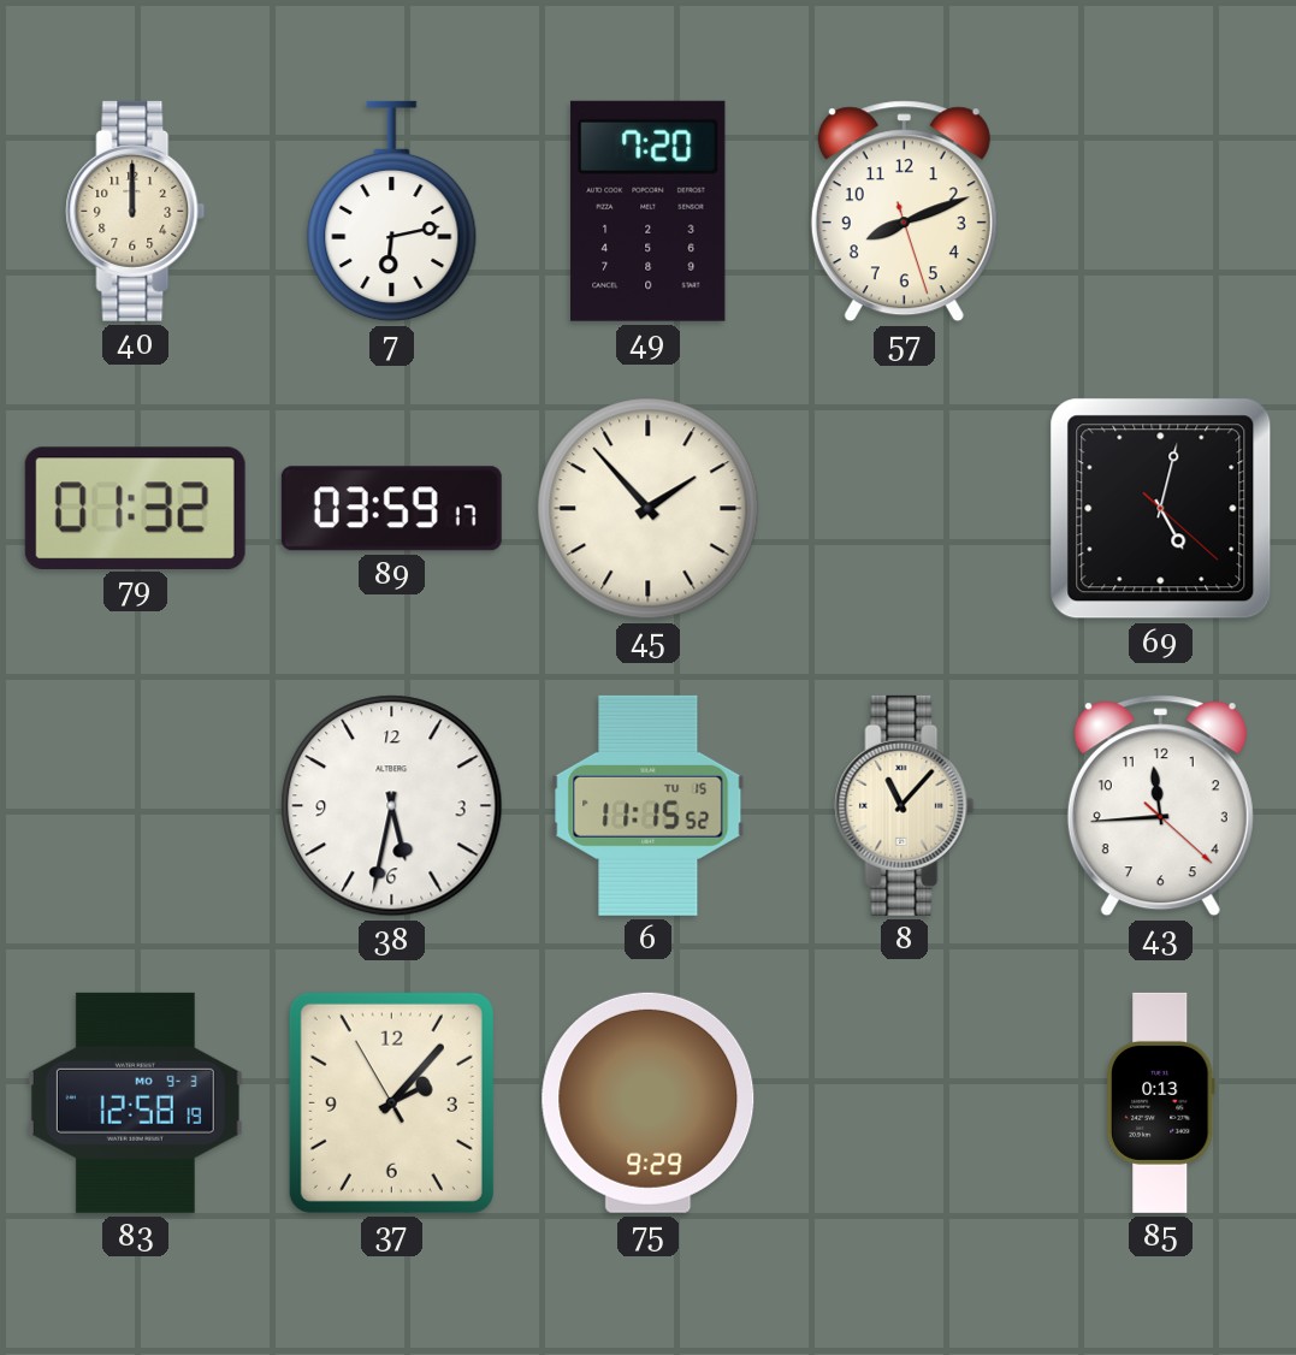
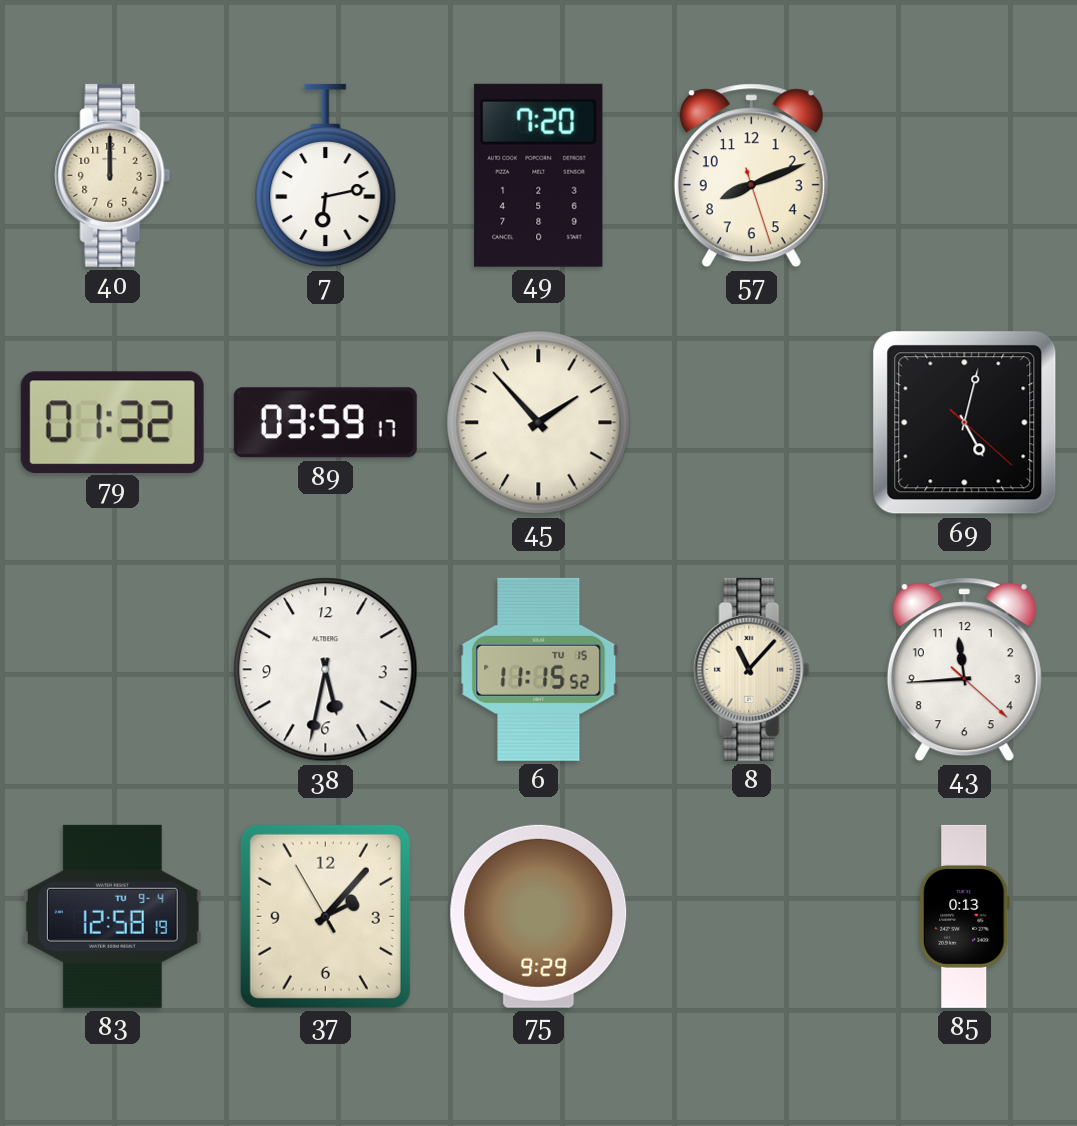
83 date: MO 9-3 -> TU 9-4 (112, 916)
